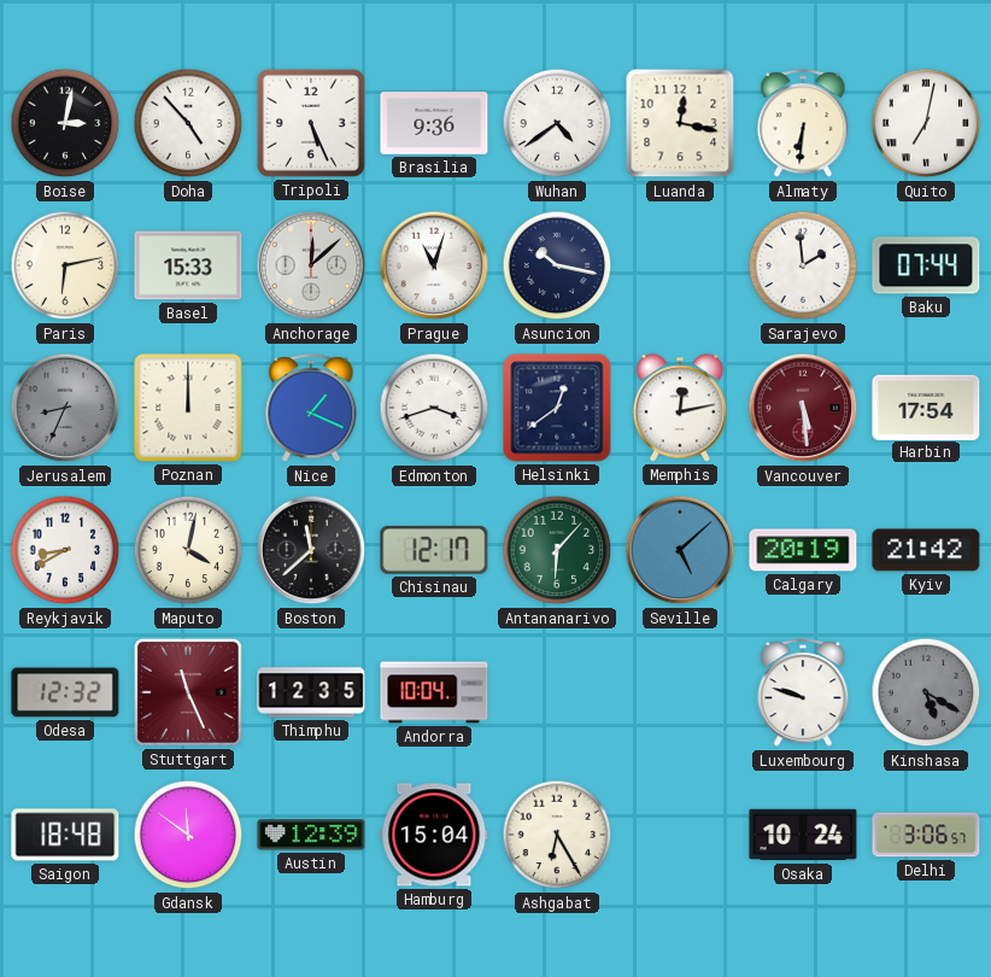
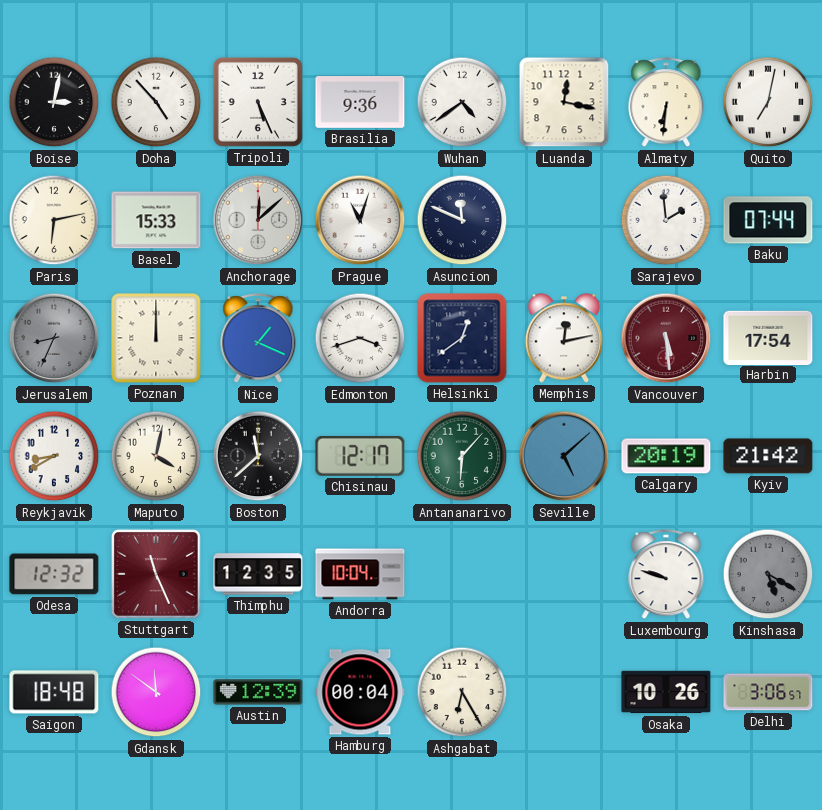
Asuncion: 10:17 -> 11:49 (462, 220)
Hamburg: 15:04 -> 00:04 (360, 692)
Osaka: 10:24 -> 10:26 (666, 692)
